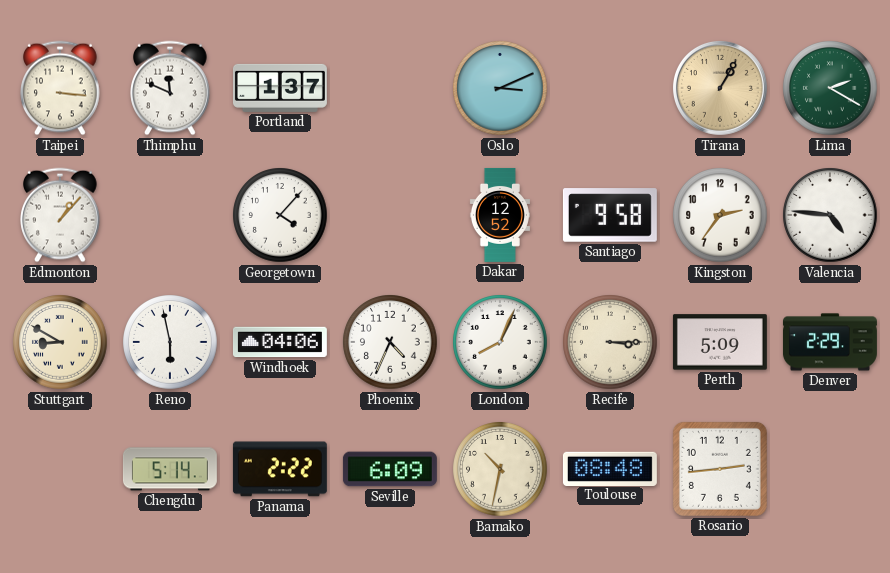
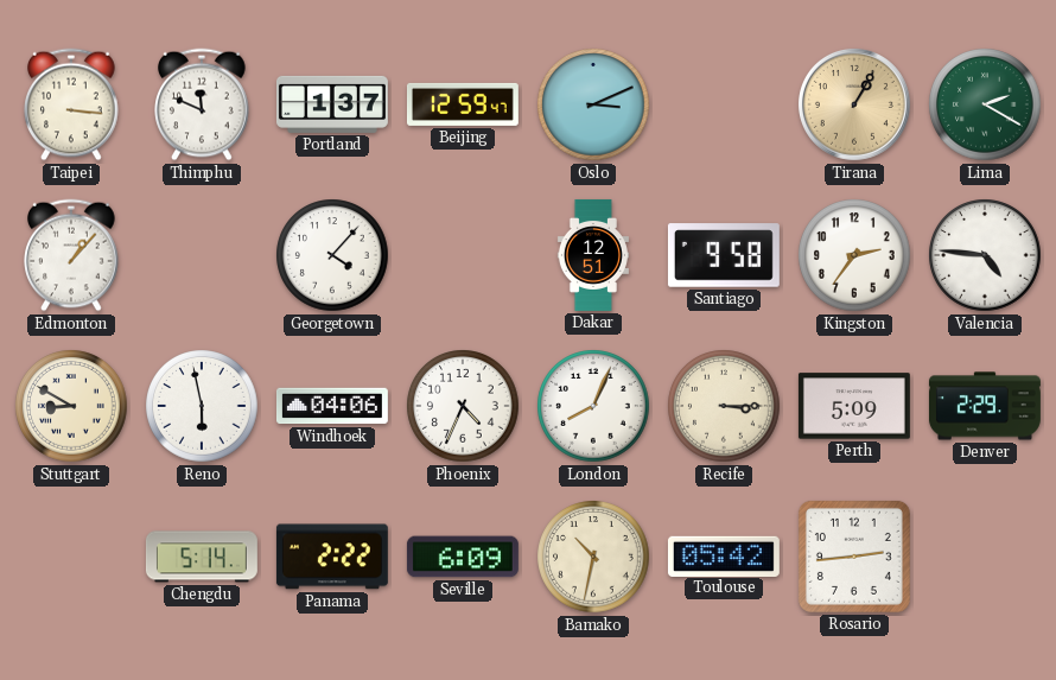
Beijing: none -> 12:59 (463, 104)
Dakar: 12:52 -> 12:51 (593, 255)
Toulouse: 08:48 -> 05:42 (724, 555)
